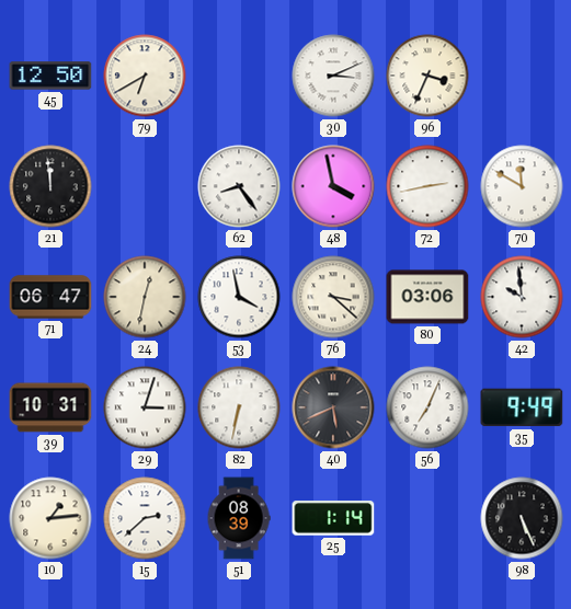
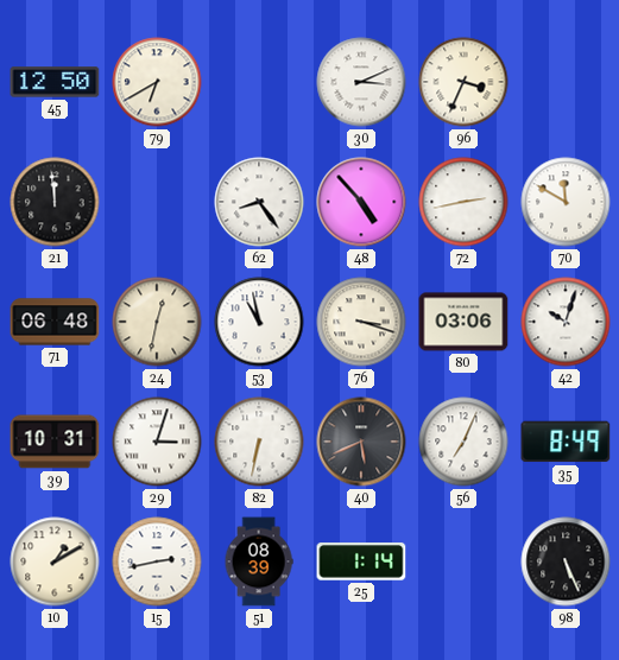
48: 3:58 -> 4:53 (361, 202)
71: 06:47 -> 06:48 (55, 322)
53: 3:58 -> 10:58 (259, 322)
76: 3:22 -> 3:18 (361, 322)
42: 9:59 -> 10:03 (566, 322)
35: 9:49 -> 8:49 (566, 442)
10: 1:14 -> 1:10 (55, 561)
15: 2:38 -> 2:43 (157, 561)
